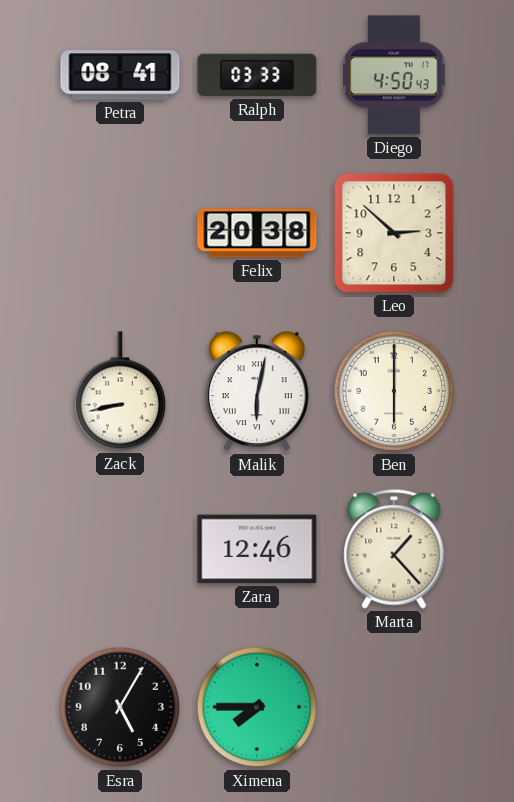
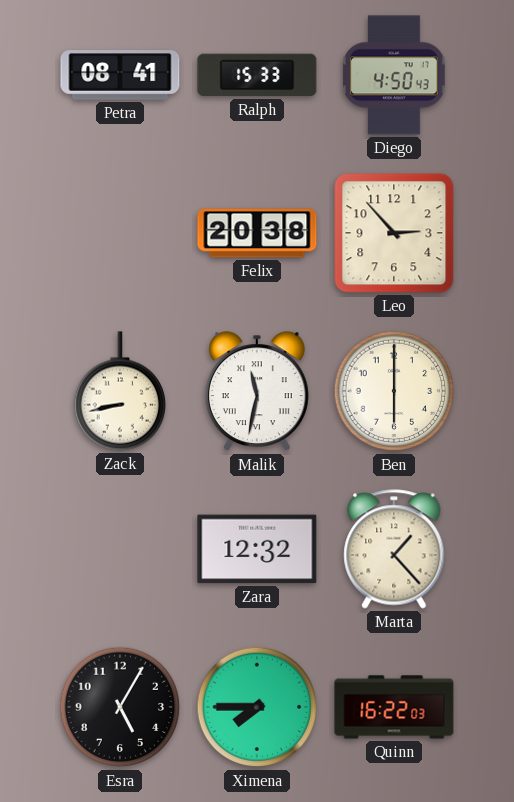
Ralph: 03:33 -> 15:33 (257, 75)
Leo: 2:52 -> 2:53 (394, 233)
Malik: 6:02 -> 11:32 (257, 392)
Zara: 12:46 -> 12:32 (257, 549)
Quinn: none -> 16:22 (394, 707)
